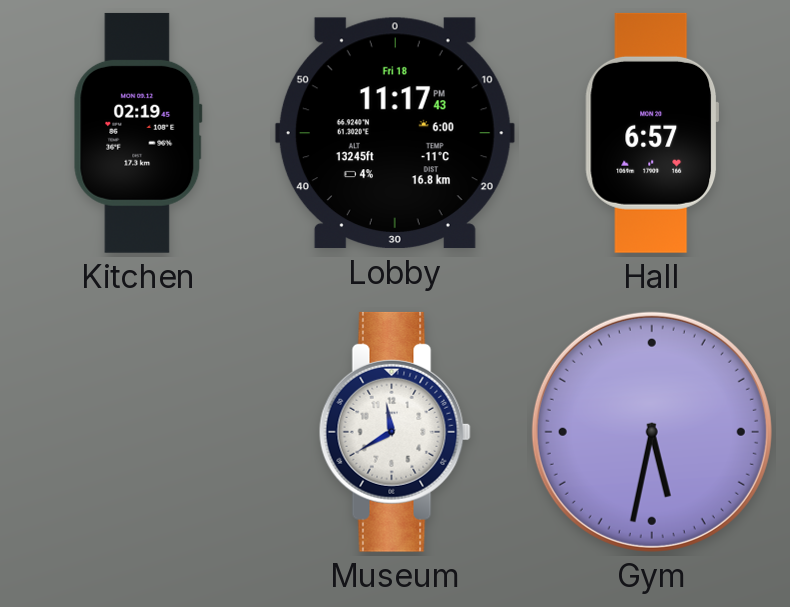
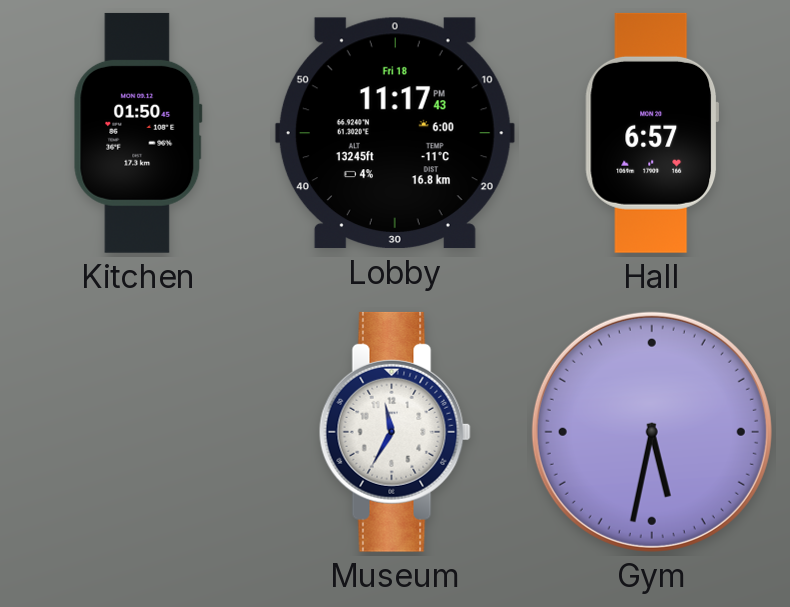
Kitchen: 02:19 -> 01:50 (138, 133)
Museum: 11:40 -> 11:35 (395, 432)
